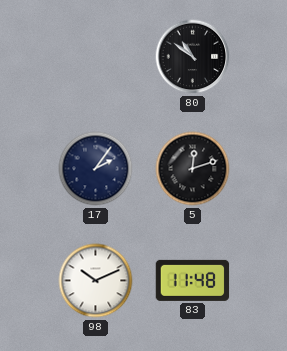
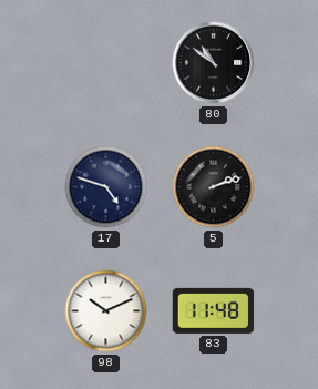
17: 2:06 -> 4:48 (106, 187)
5: 12:12 -> 2:12 (214, 187)
